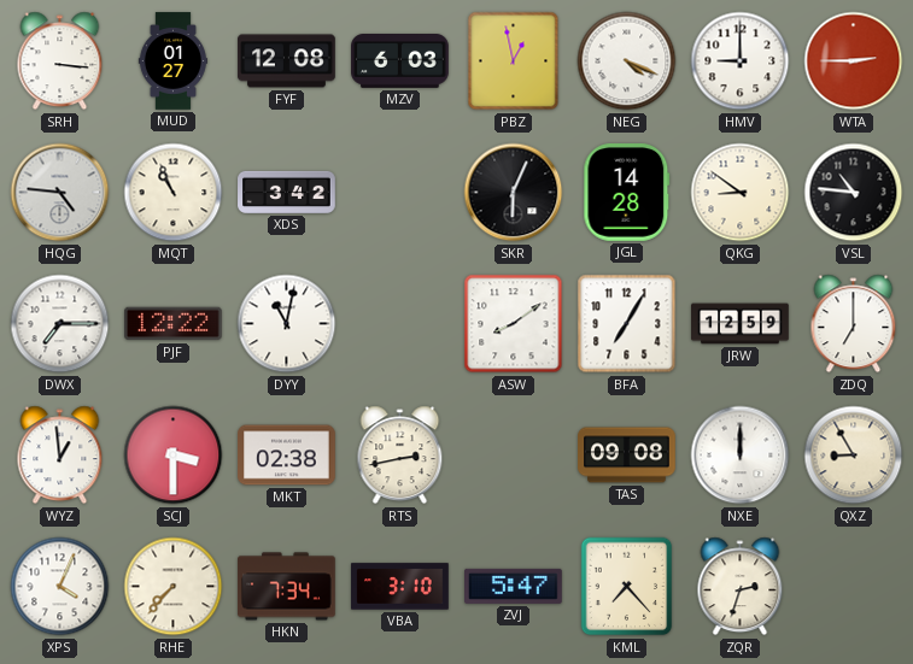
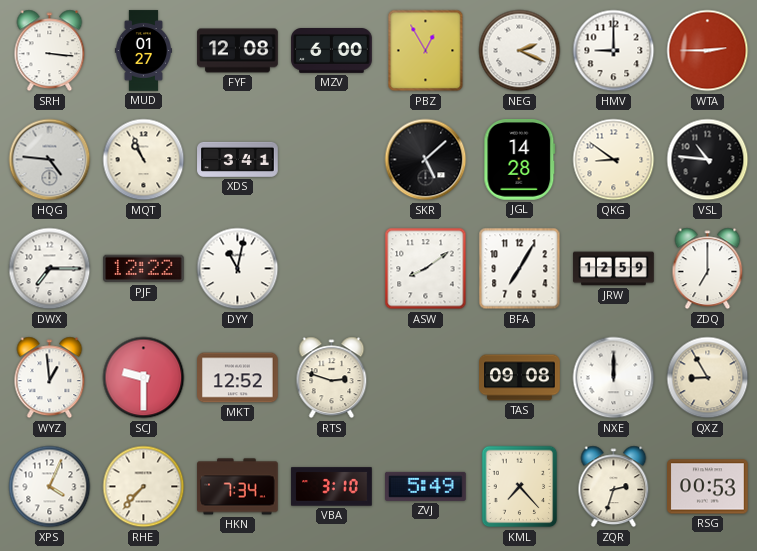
MZV: 6:03 -> 6:00 (332, 51)
PBZ: 12:58 -> 12:55 (426, 51)
NEG: 4:19 -> 2:19 (520, 51)
XDS: 3:42 -> 3:41 (238, 159)
SKR: 6:04 -> 5:08 (426, 160)
SCJ: 3:30 -> 9:30 (144, 378)
MKT: 02:38 -> 12:52 (238, 378)
RTS: 2:43 -> 2:48 (332, 378)
ZVJ: 5:47 -> 5:49 (426, 486)
RSG: none -> 00:53 (708, 487)
